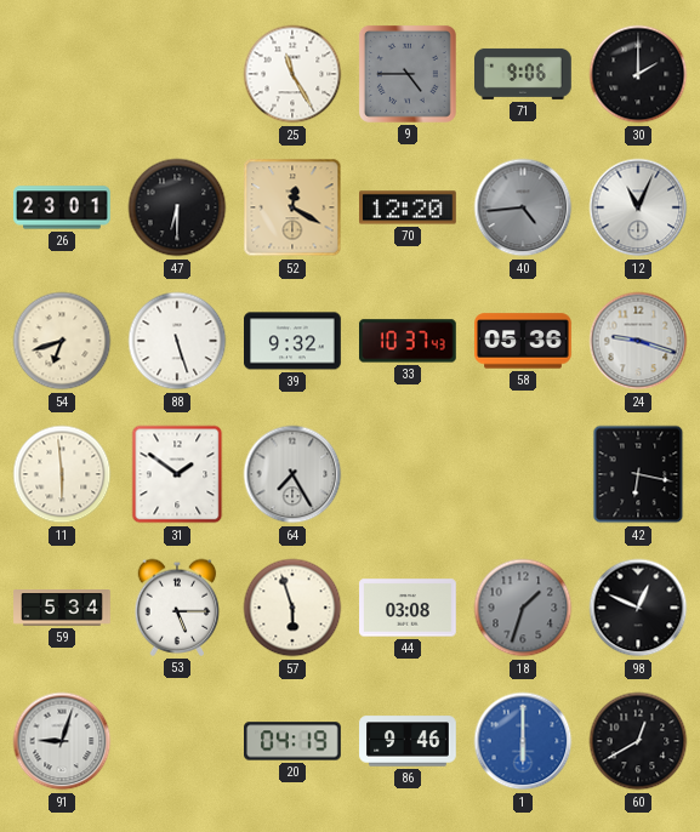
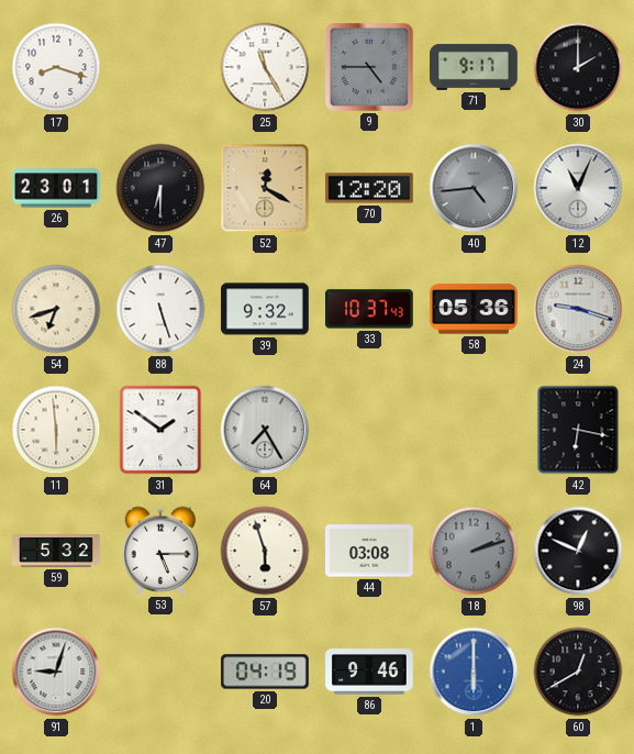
17: none -> 8:18 (56, 67)
71: 9:06 -> 9:17 (475, 67)
59: 5:34 -> 5:32 (56, 552)
18: 1:33 -> 2:12 (474, 551)
